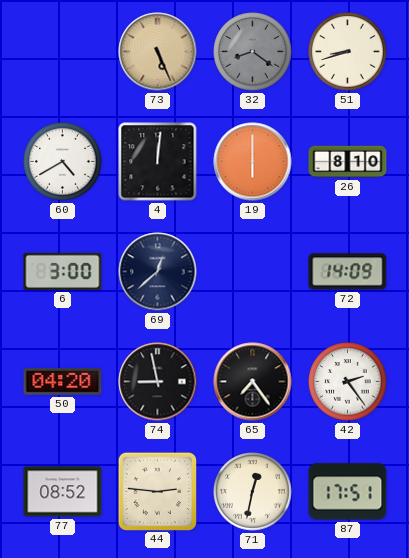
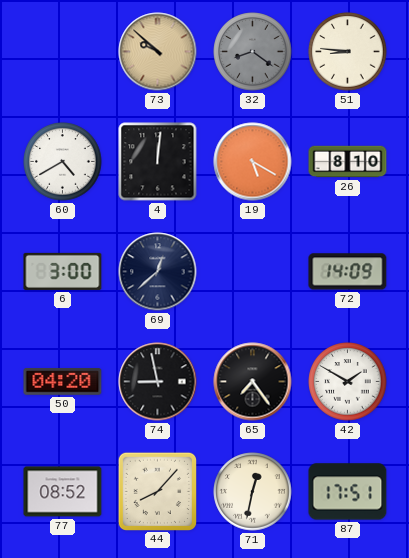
73: 5:26 -> 9:52 (158, 52)
51: 8:42 -> 8:46 (348, 52)
19: 6:00 -> 5:20 (253, 162)
42: 2:24 -> 1:50 (348, 382)
44: 2:46 -> 8:07 (157, 491)
